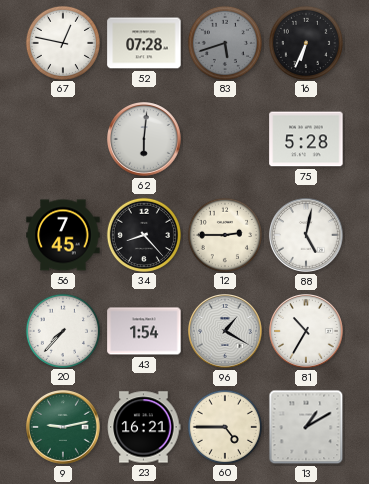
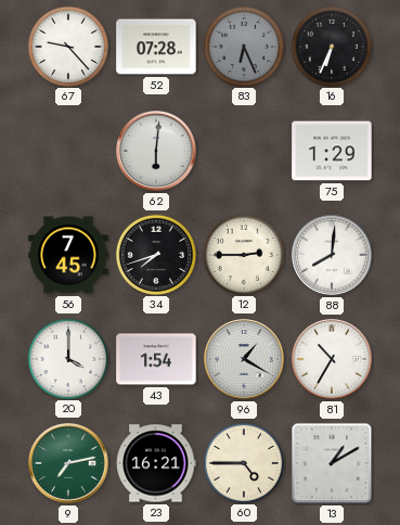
67: 12:47 -> 9:23 (67, 46)
83: 5:42 -> 6:26 (243, 46)
75: 5:28 -> 1:29 (332, 151)
34: 8:23 -> 7:42 (155, 254)
88: 5:02 -> 8:01 (332, 255)
20: 7:37 -> 4:00 (67, 358)
9: 9:13 -> 7:13 (68, 463)
